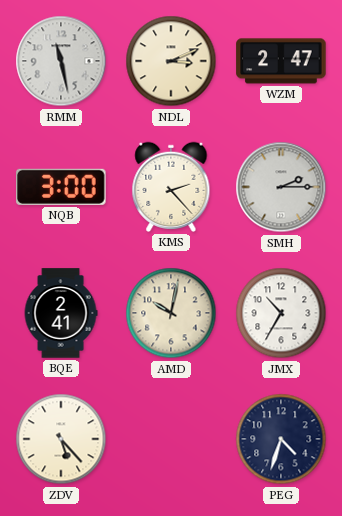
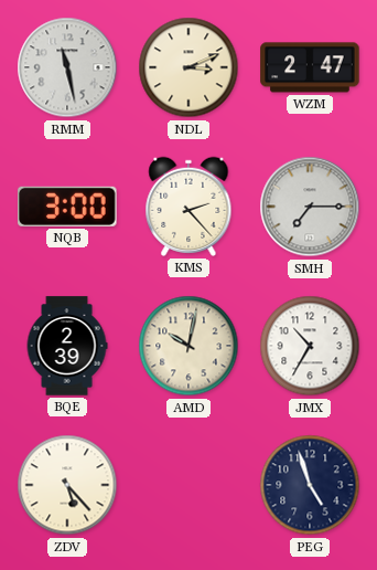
SMH: 2:15 -> 7:15 (310, 207)
BQE: 2:41 -> 2:39 (67, 346)
PEG: 4:33 -> 4:57 (310, 485)
